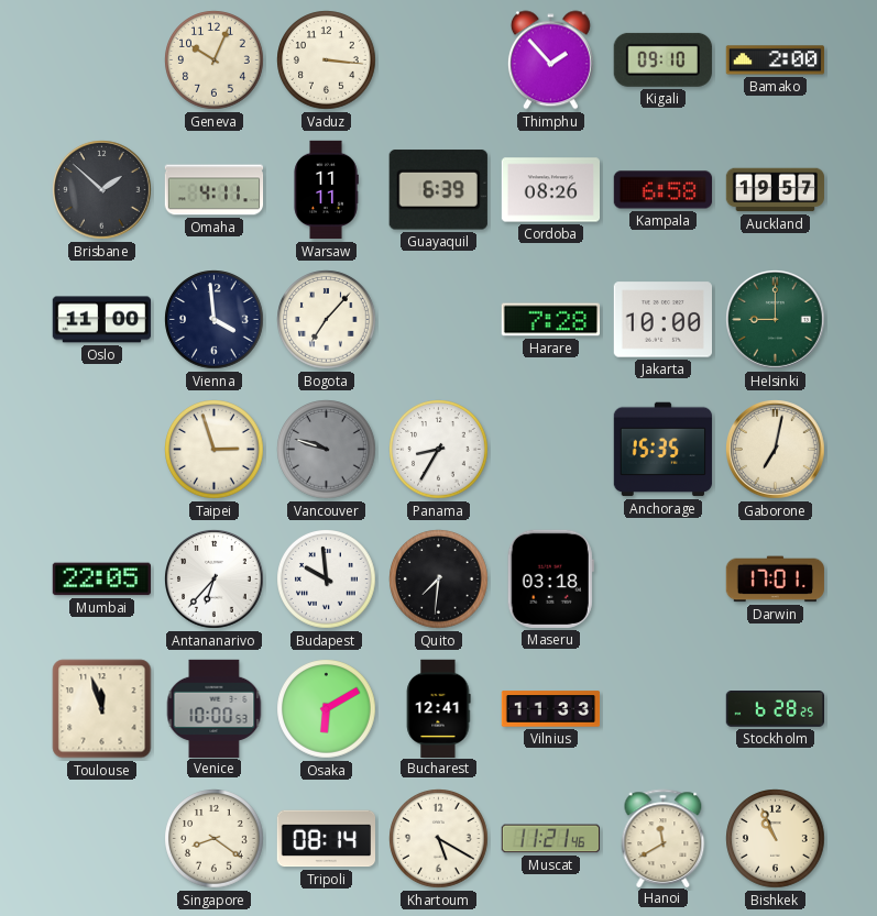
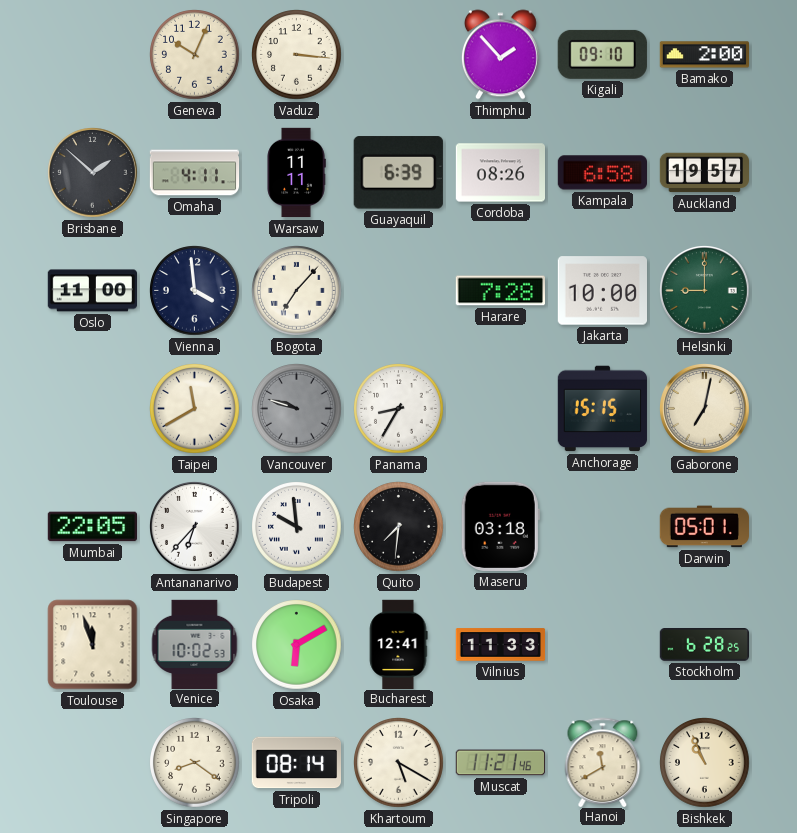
Taipei: 2:57 -> 11:40 (195, 409)
Anchorage: 15:35 -> 15:15 (602, 409)
Darwin: 17:01 -> 05:01 (704, 527)
Venice: 10:00 -> 10:02 (195, 644)
